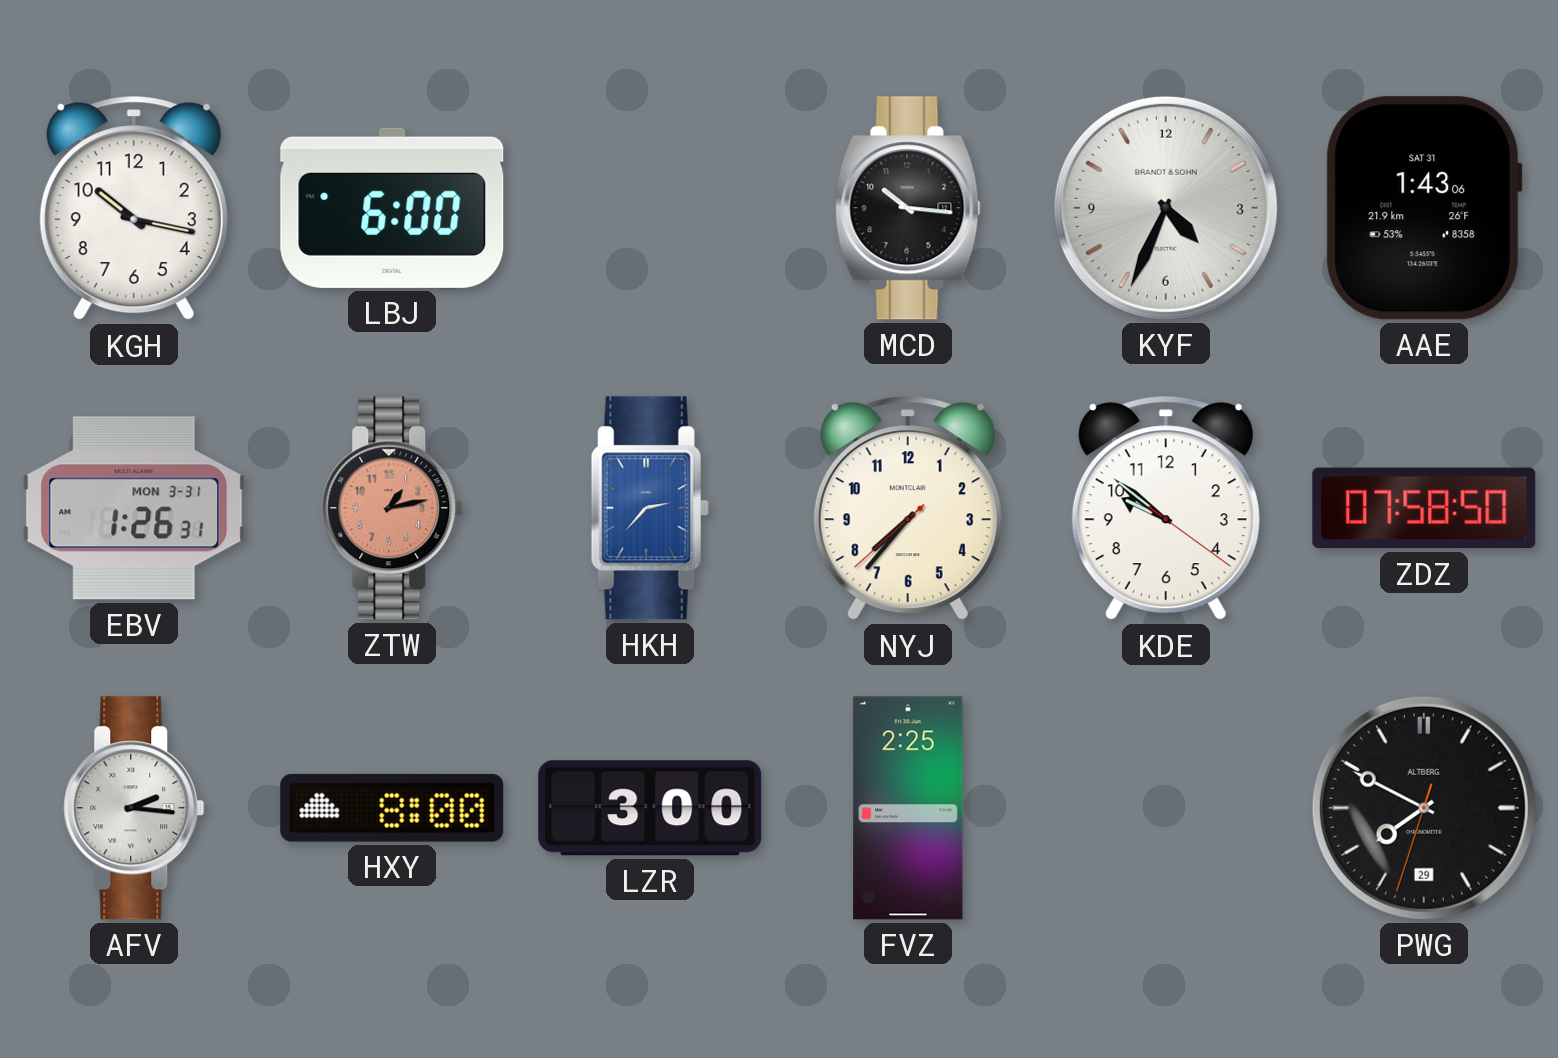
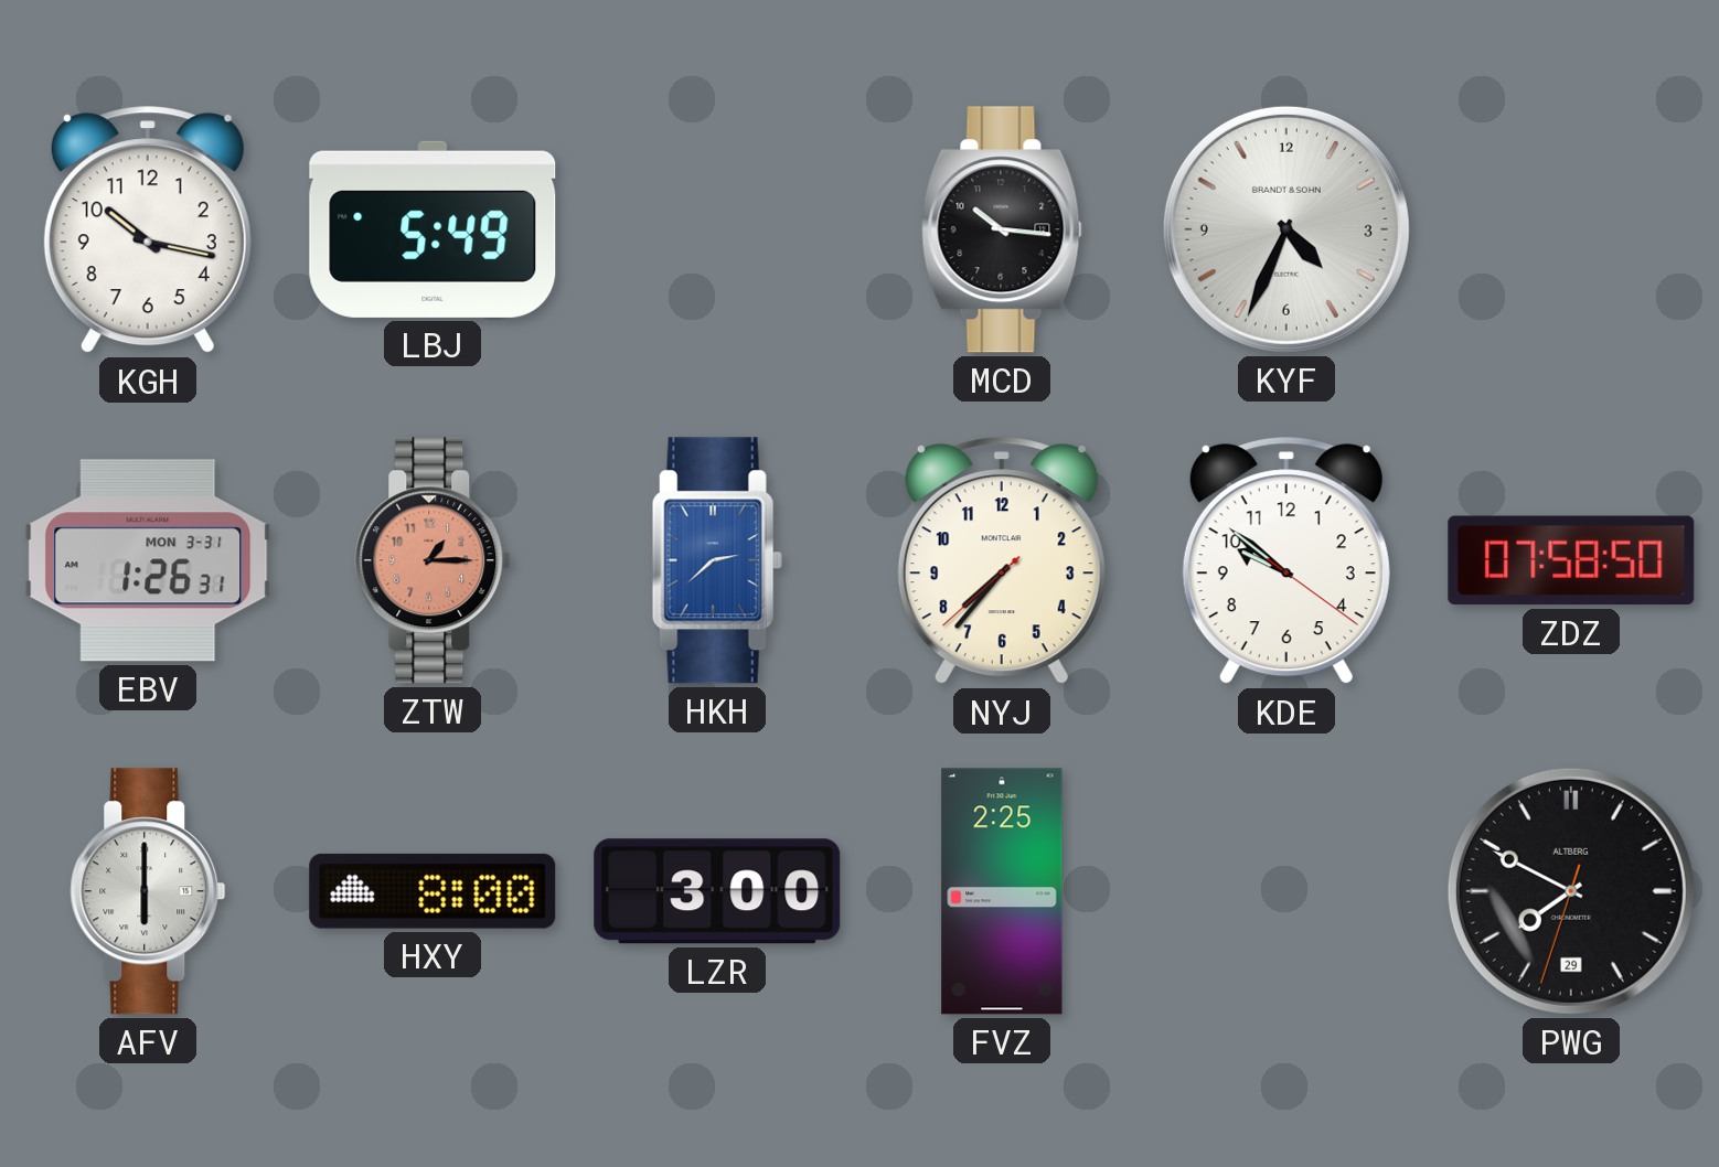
LBJ: 6:00 -> 5:49 (433, 229)
AAE: 1:43 -> none (1424, 208)
ZTW: 1:13 -> 1:15 (433, 560)
HKH: 2:37 -> 2:38 (717, 560)
AFV: 2:16 -> 6:00 (148, 891)
